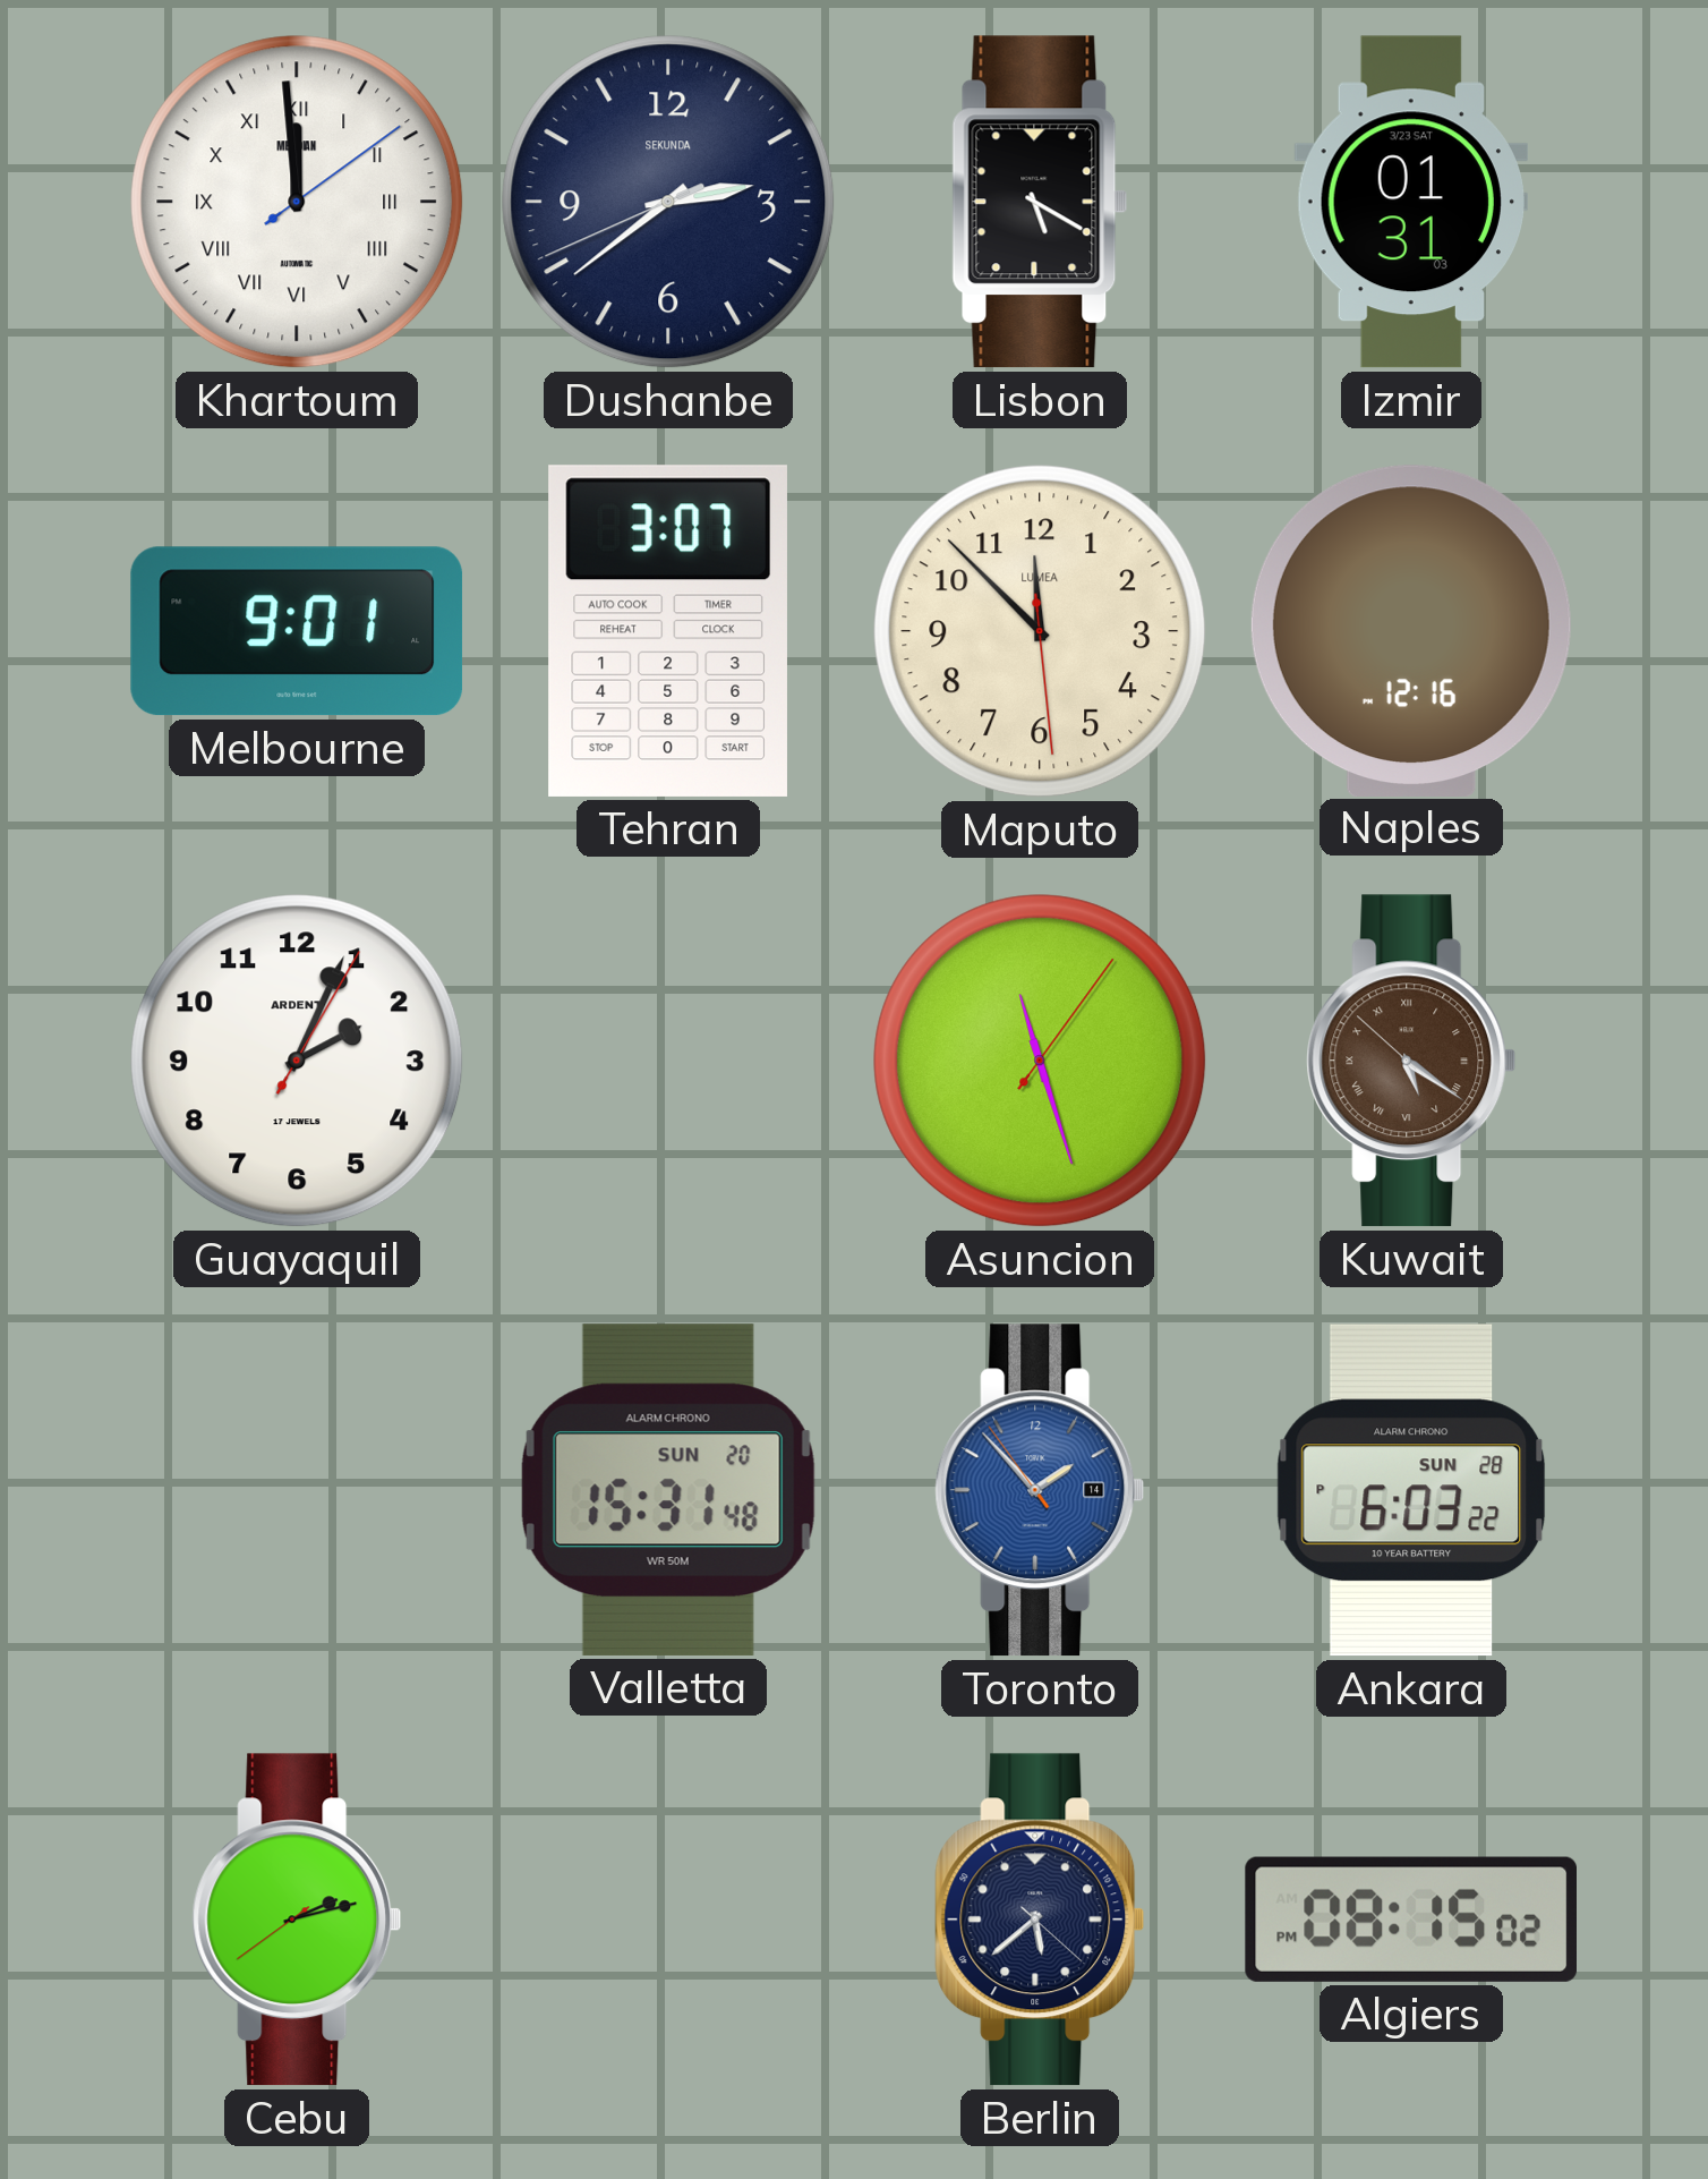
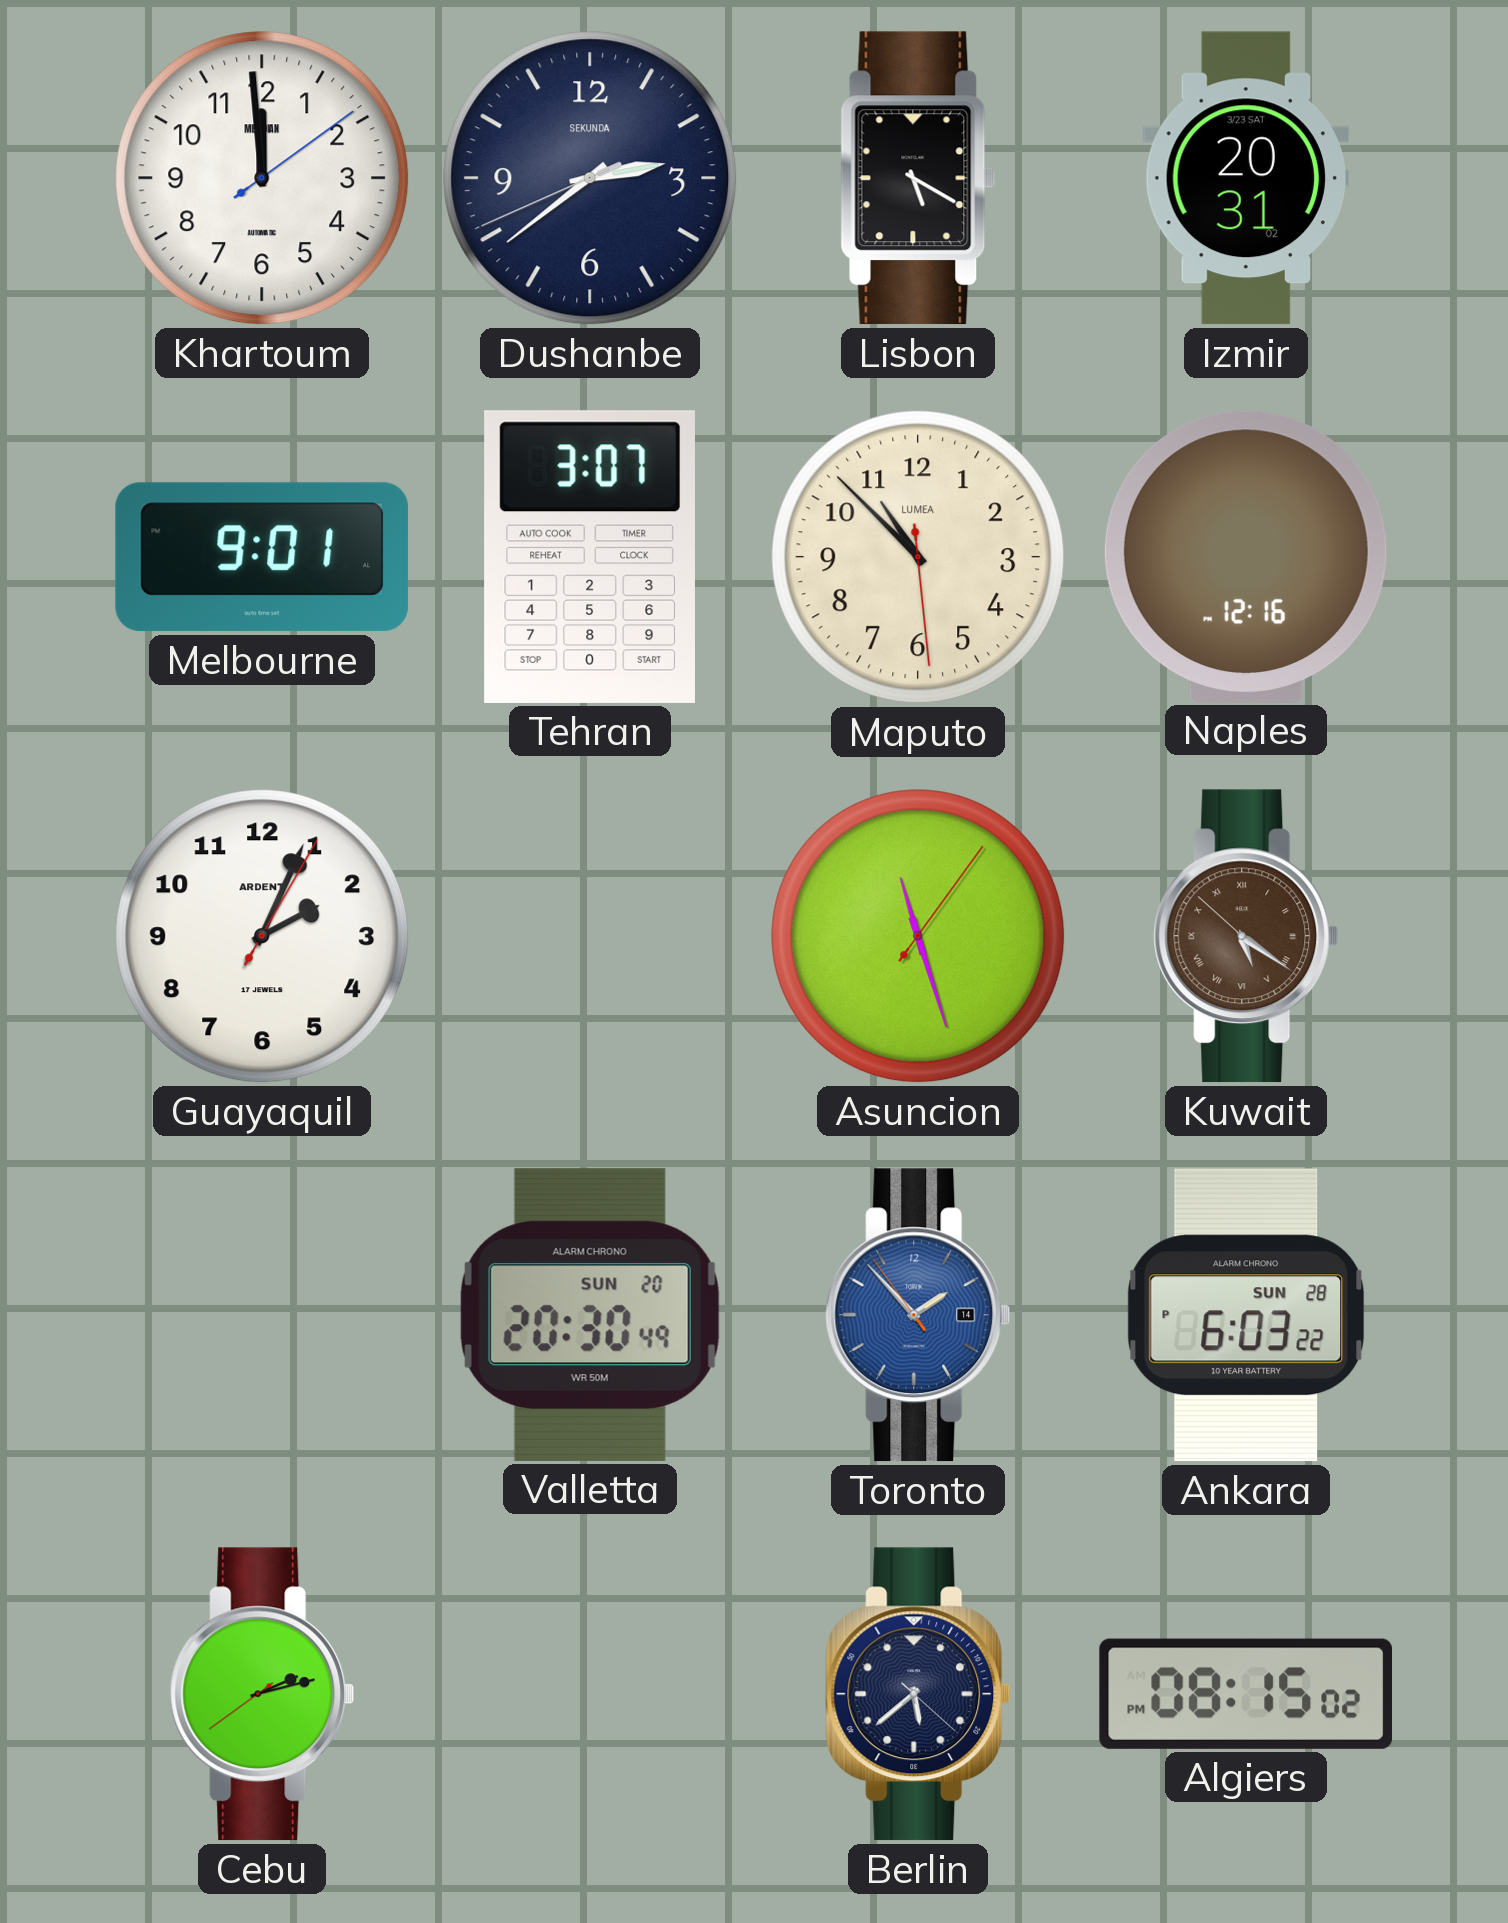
Khartoum numerals: Roman -> Arabic (262, 178)
Izmir: 01:31 -> 20:31 (1245, 178)
Maputo: 11:52 -> 10:52 (918, 557)
Valletta: 15:31 -> 20:30 (590, 1315)
